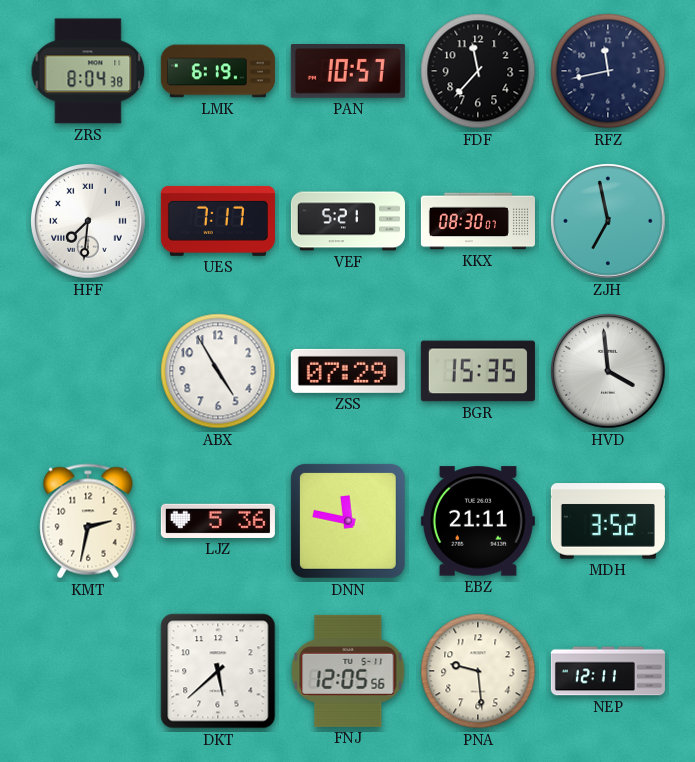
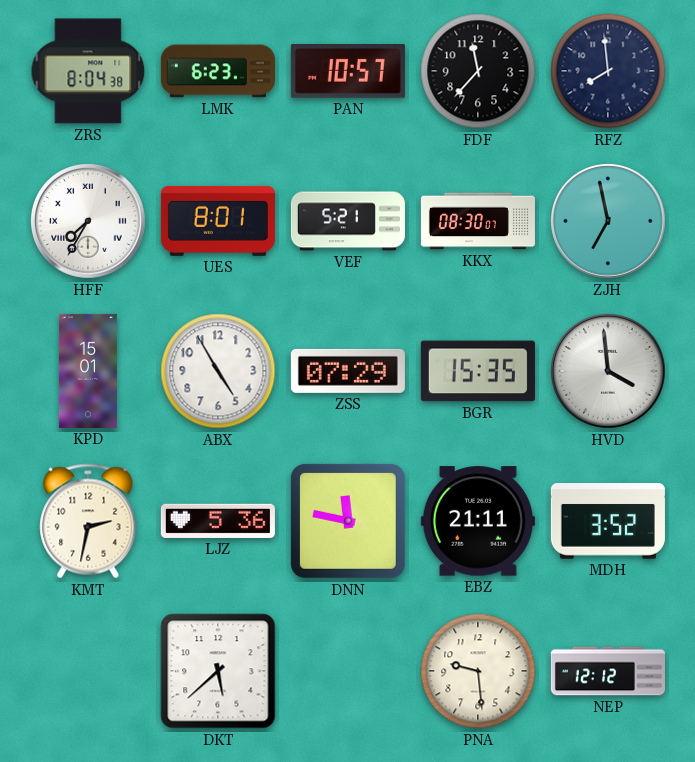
LMK: 6:19 -> 6:23 (218, 71)
RFZ: 11:43 -> 7:59 (608, 71)
HFF: 7:31 -> 7:35 (89, 222)
UES: 7:17 -> 8:01 (218, 221)
KPD: none -> 15:01 (88, 371)
FNJ: 12:05 -> none (348, 671)
NEP: 12:11 -> 12:12 (608, 671)
